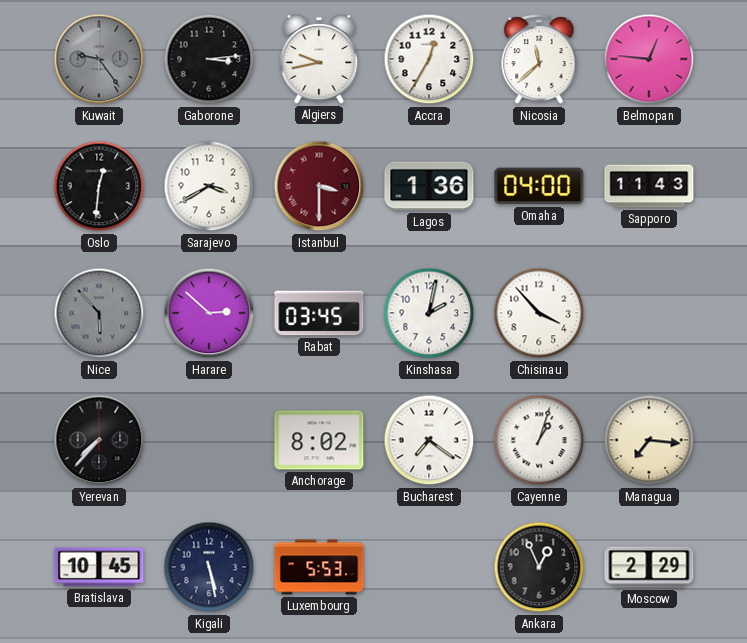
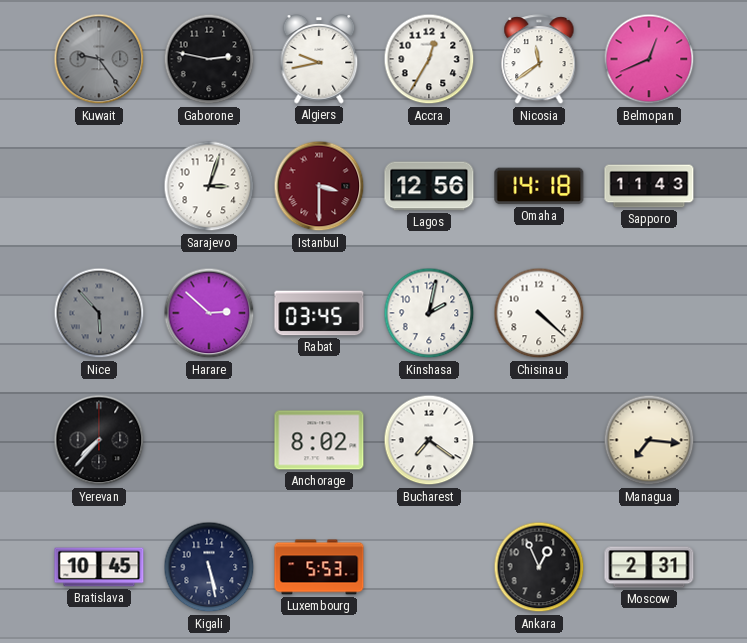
Gaborone: 3:14 -> 2:47 (209, 59)
Nicosia: 11:38 -> 11:39 (539, 60)
Belmopan: 12:46 -> 12:41 (649, 59)
Oslo: 12:31 -> none (99, 186)
Sarajevo: 3:40 -> 3:03 (209, 186)
Lagos: 1:36 -> 12:56 (429, 186)
Omaha: 04:00 -> 14:18 (539, 186)
Chisinau: 3:53 -> 4:22 (539, 313)
Cayenne: 1:03 -> none (539, 440)
Moscow: 2:29 -> 2:31 (649, 567)
